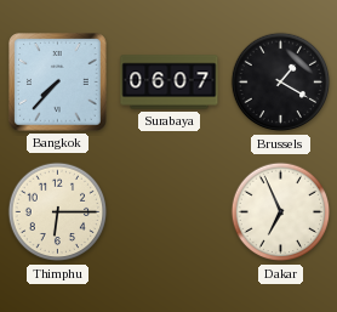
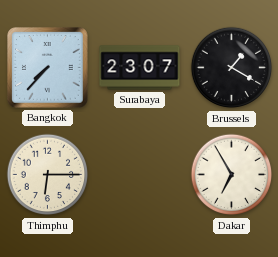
Surabaya: 06:07 -> 23:07 (140, 68)
Dakar: 6:56 -> 6:55 (232, 175)
